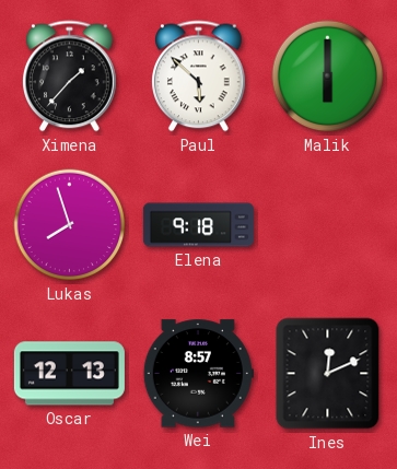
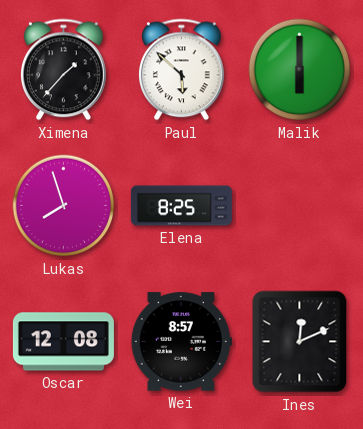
Elena: 9:18 -> 8:25 (181, 206)
Oscar: 12:13 -> 12:08 (63, 342)
